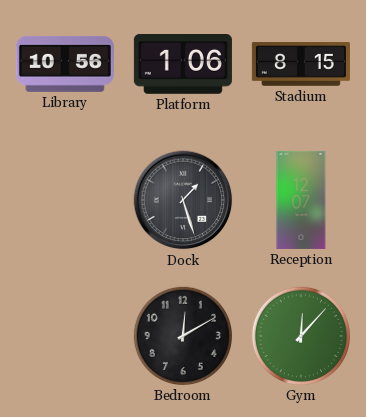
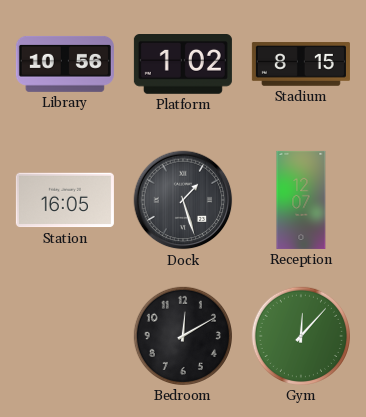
Platform: 1:06 -> 1:02 (183, 65)
Station: none -> 16:05 (65, 200)
